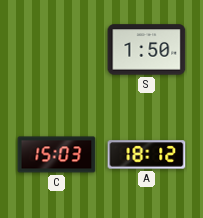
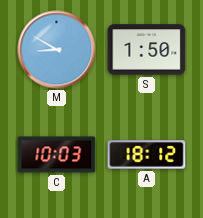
M: none -> 8:50 (57, 50)
C: 15:03 -> 10:03 (57, 155)
